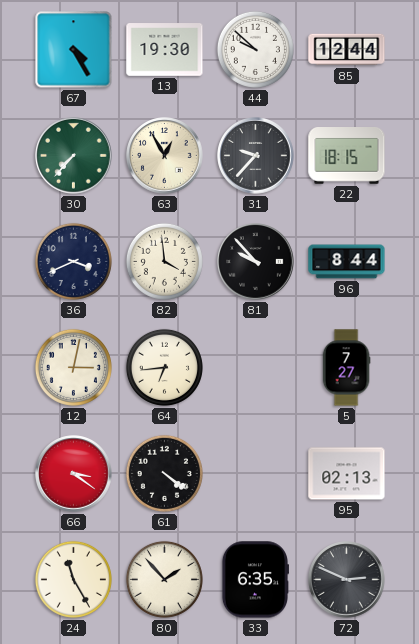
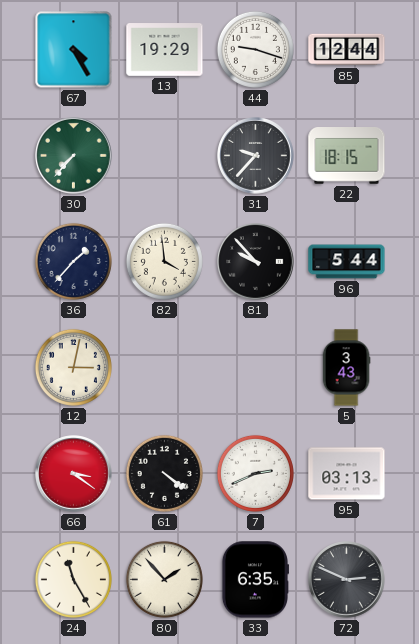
13: 19:30 -> 19:29 (165, 50)
44: 9:52 -> 9:18 (255, 49)
63: 12:55 -> none (165, 156)
36: 3:41 -> 1:37 (73, 261)
96: 8:44 -> 5:44 (347, 262)
64: 6:44 -> none (164, 367)
5: 7:27 -> 3:43 (346, 368)
7: none -> 2:41 (255, 473)
95: 02:13 -> 03:13 (347, 474)
